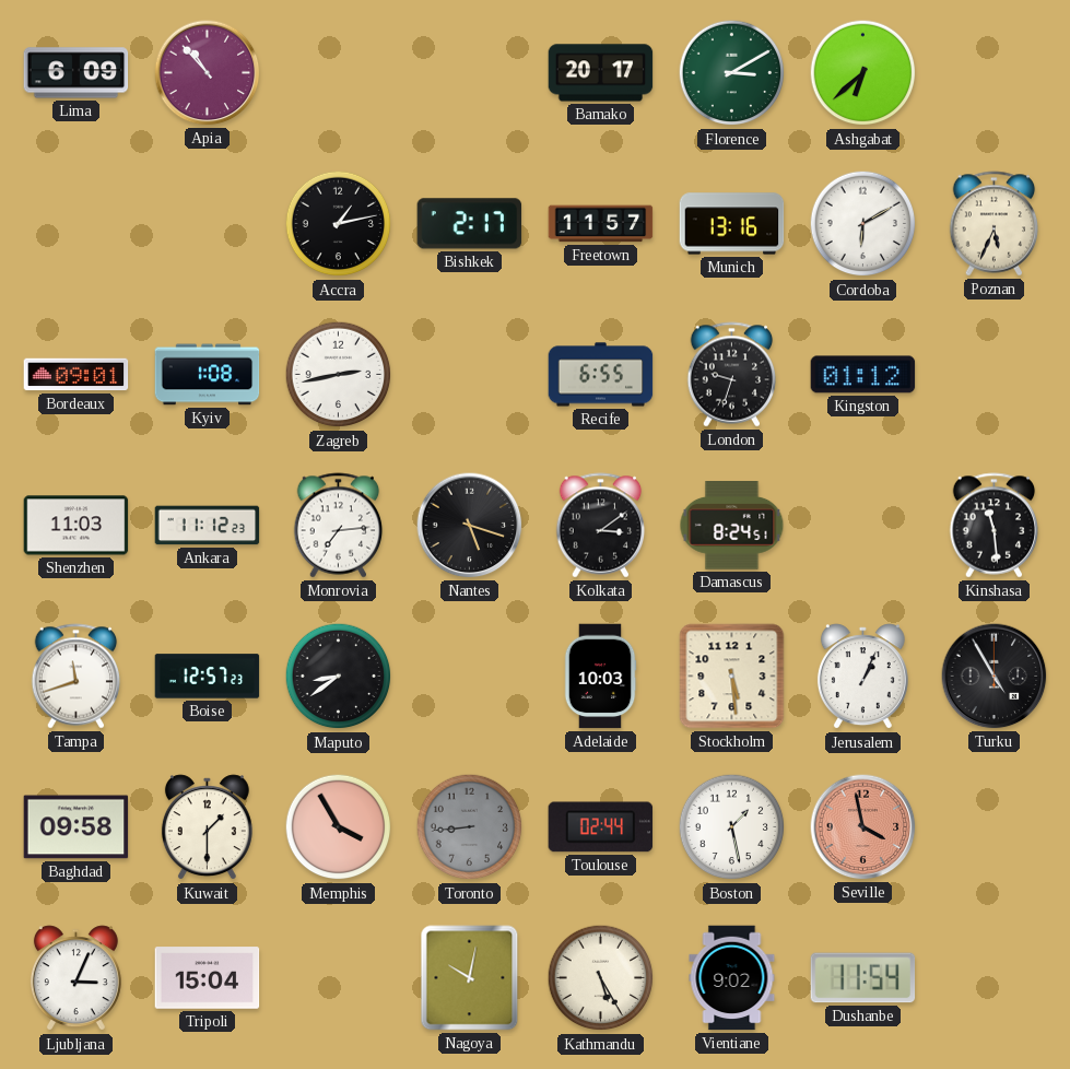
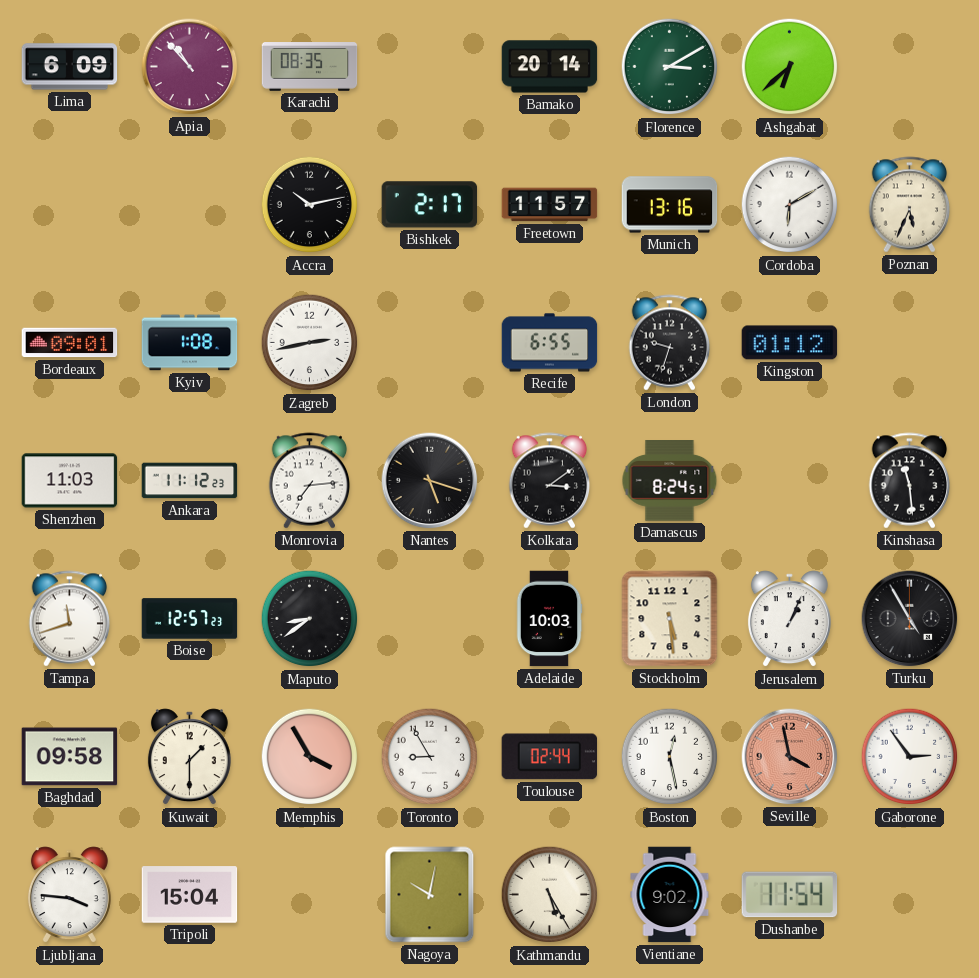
Karachi: none -> 08:35 (310, 67)
Bamako: 20:17 -> 20:14 (550, 67)
Accra: 1:13 -> 10:13 (310, 205)
Toronto: 8:44 -> 8:55 (430, 757)
Toronto dial: grey -> white (430, 757)
Boston: 1:28 -> 12:28 (670, 757)
Gaborone: none -> 2:54 (910, 757)
Ljubljana: 3:04 -> 3:46 (69, 895)
